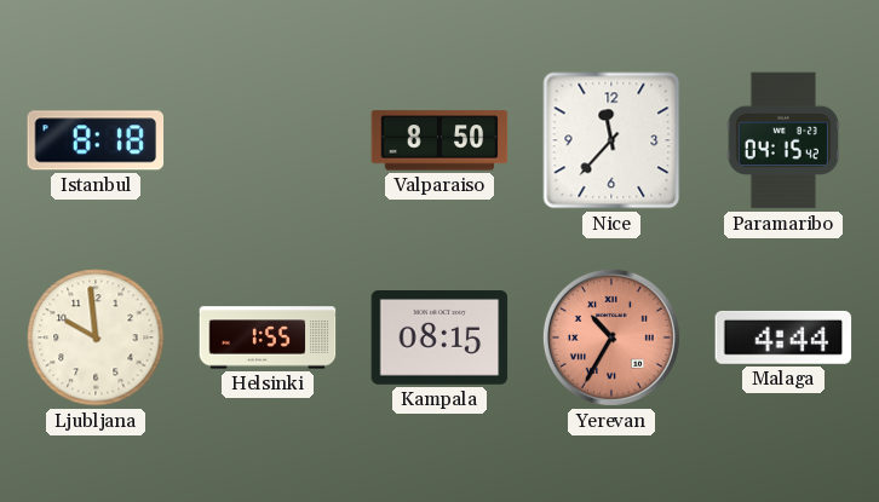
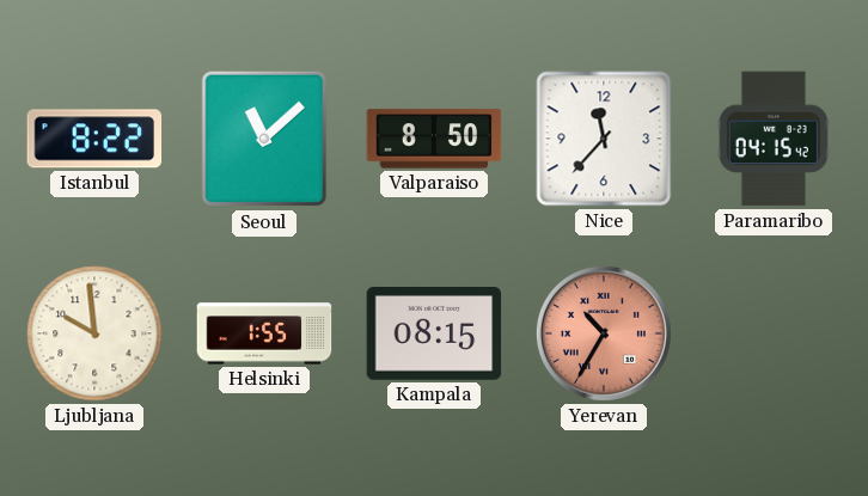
Istanbul: 8:18 -> 8:22 (94, 139)
Seoul: none -> 11:08 (264, 139)
Malaga: 4:44 -> none (783, 337)
